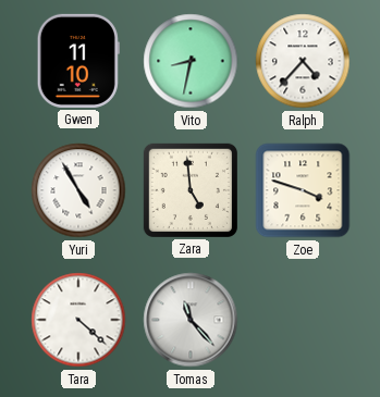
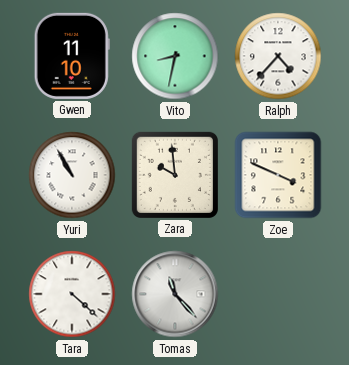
Yuri: 4:55 -> 10:55 (72, 175)
Zara: 4:59 -> 9:59 (175, 175)
Zoe: 3:48 -> 3:49 (278, 175)
